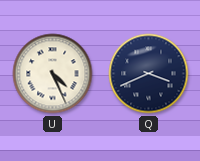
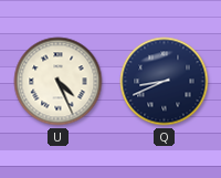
Q: 3:41 -> 8:41 (165, 82)
